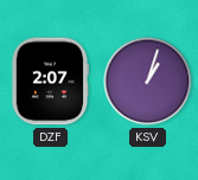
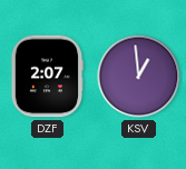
KSV: 1:03 -> 12:59 (139, 77)
